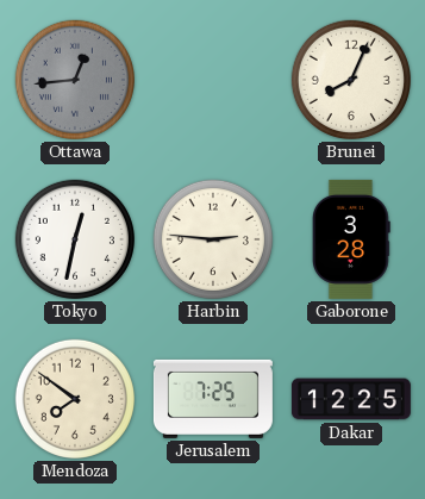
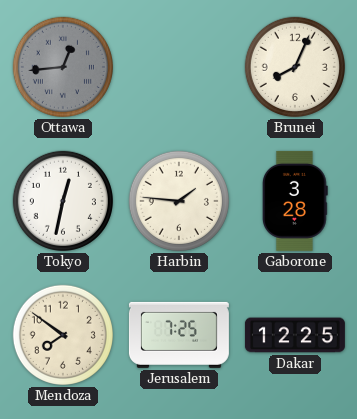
Harbin: 2:46 -> 1:46 (179, 201)
